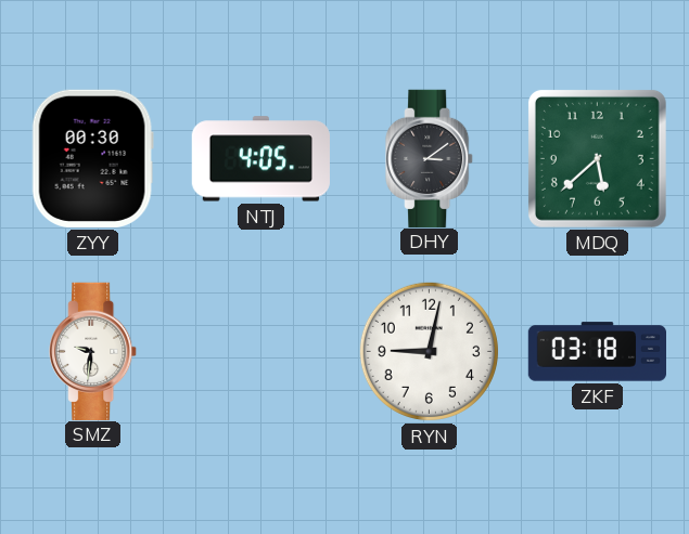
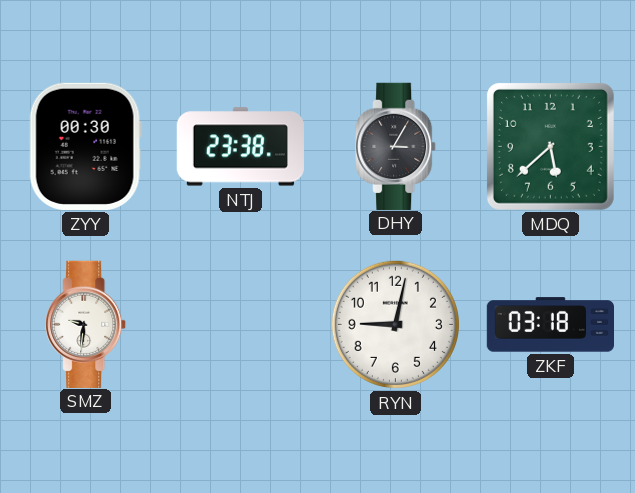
NTJ: 4:05 -> 23:38 (240, 147)
DHY: 3:09 -> 3:05 (396, 146)
